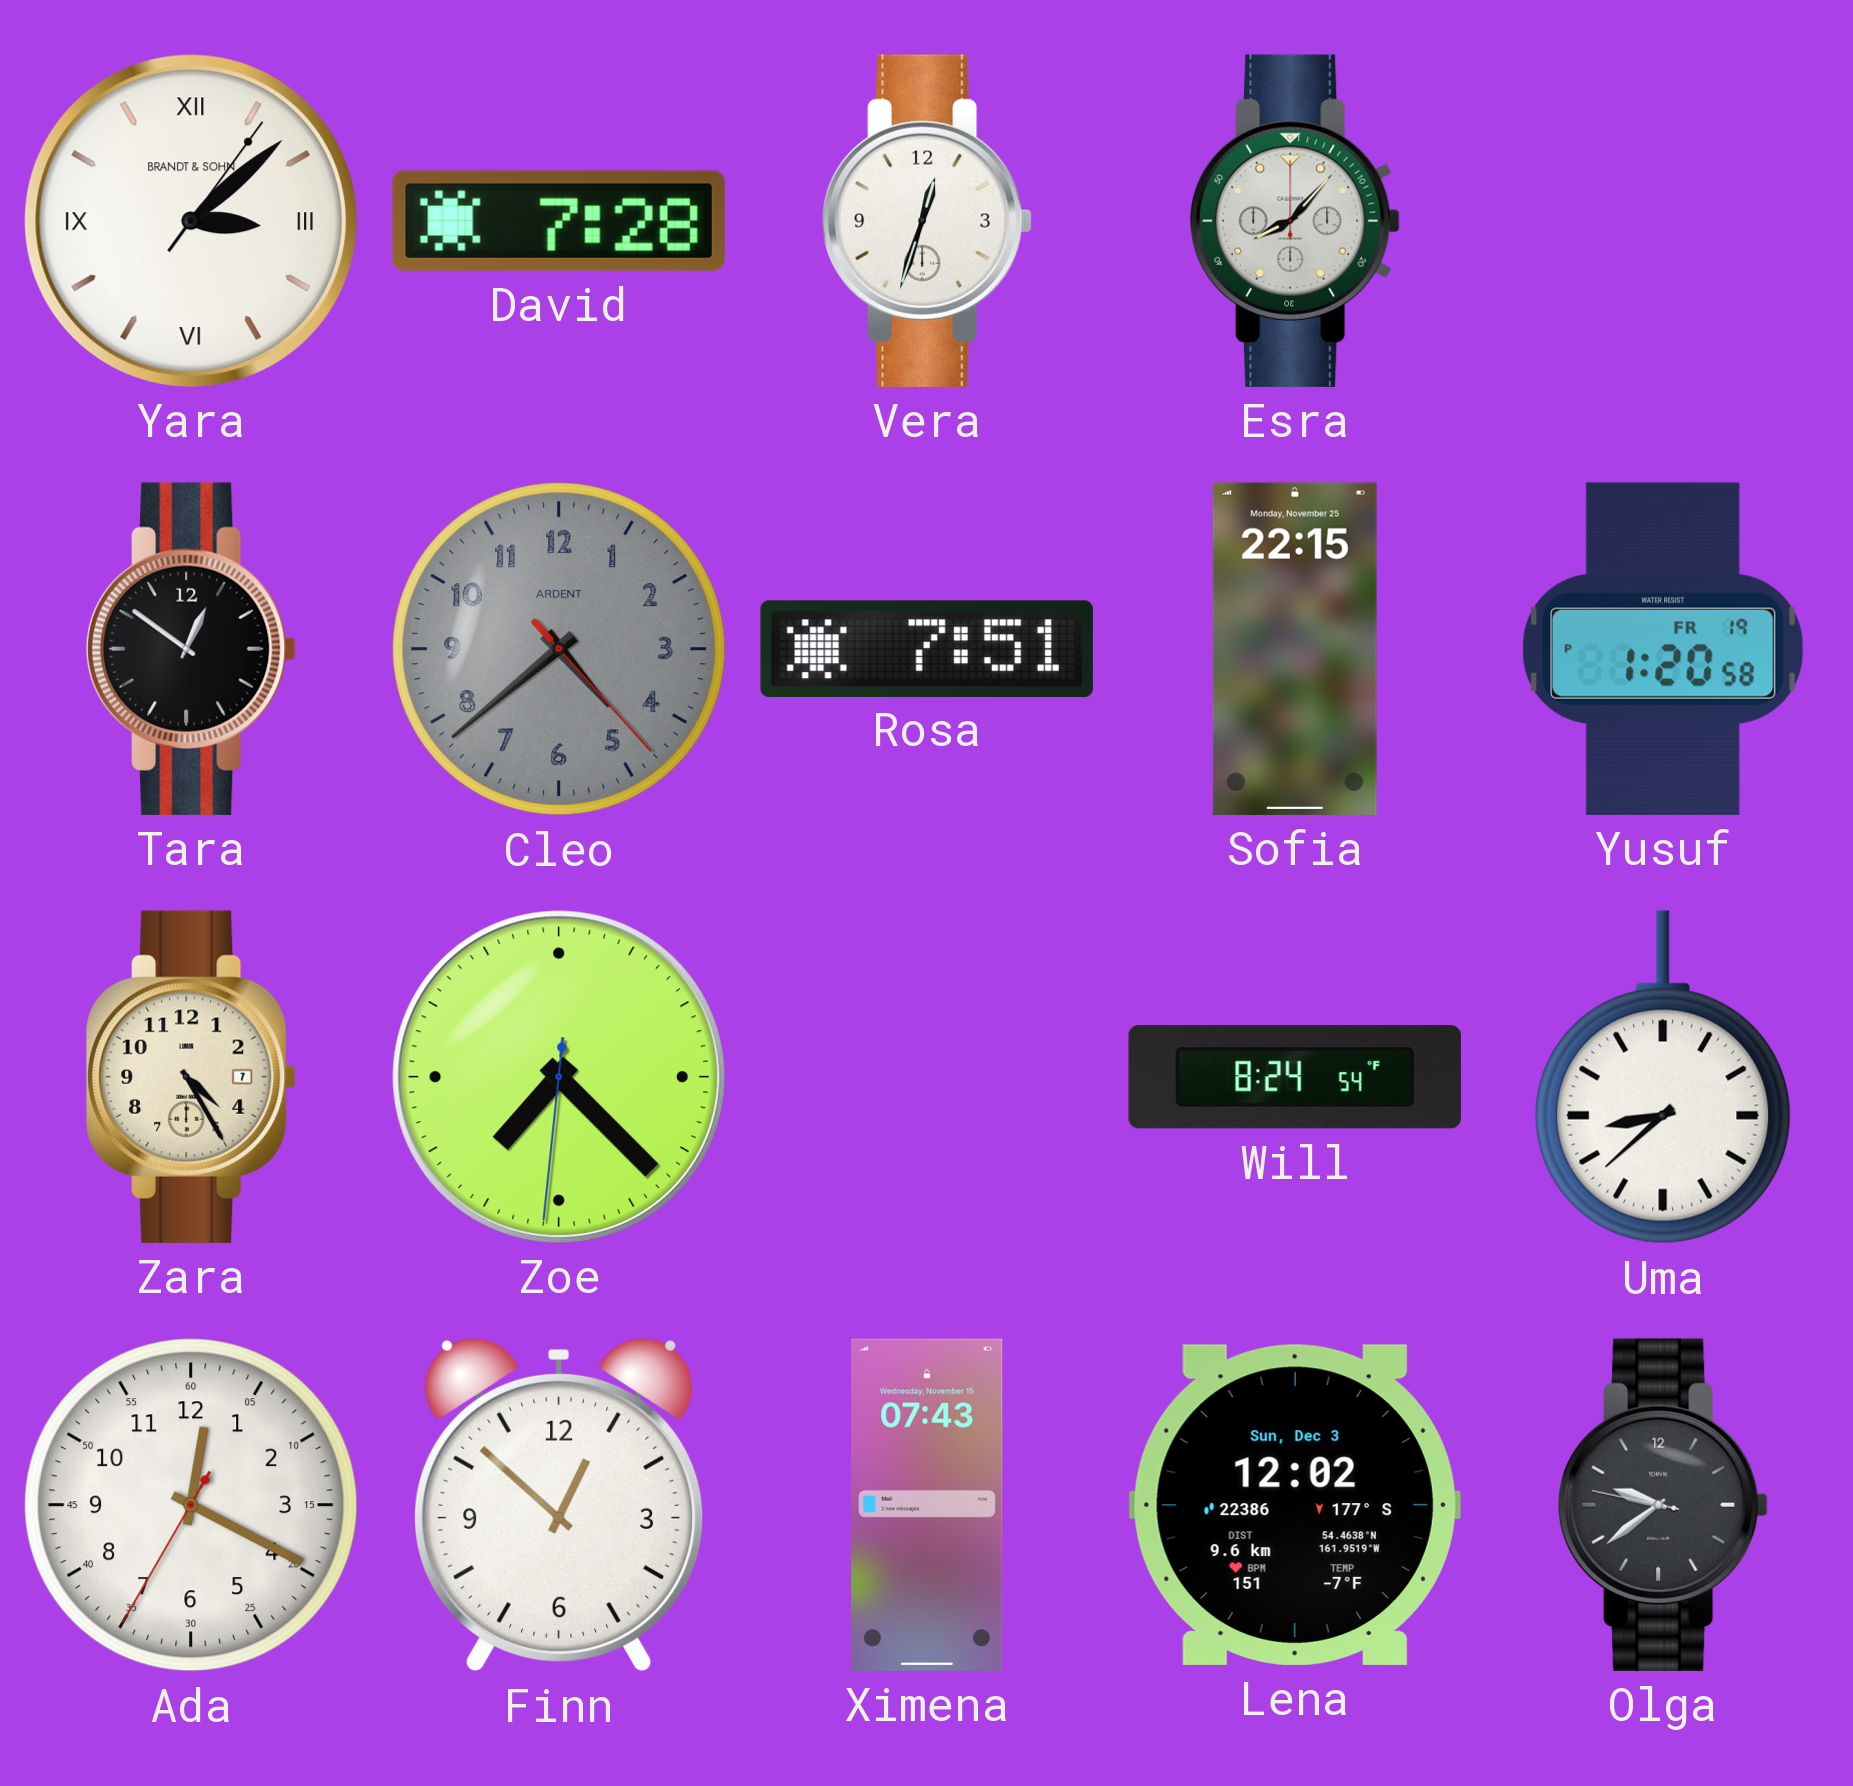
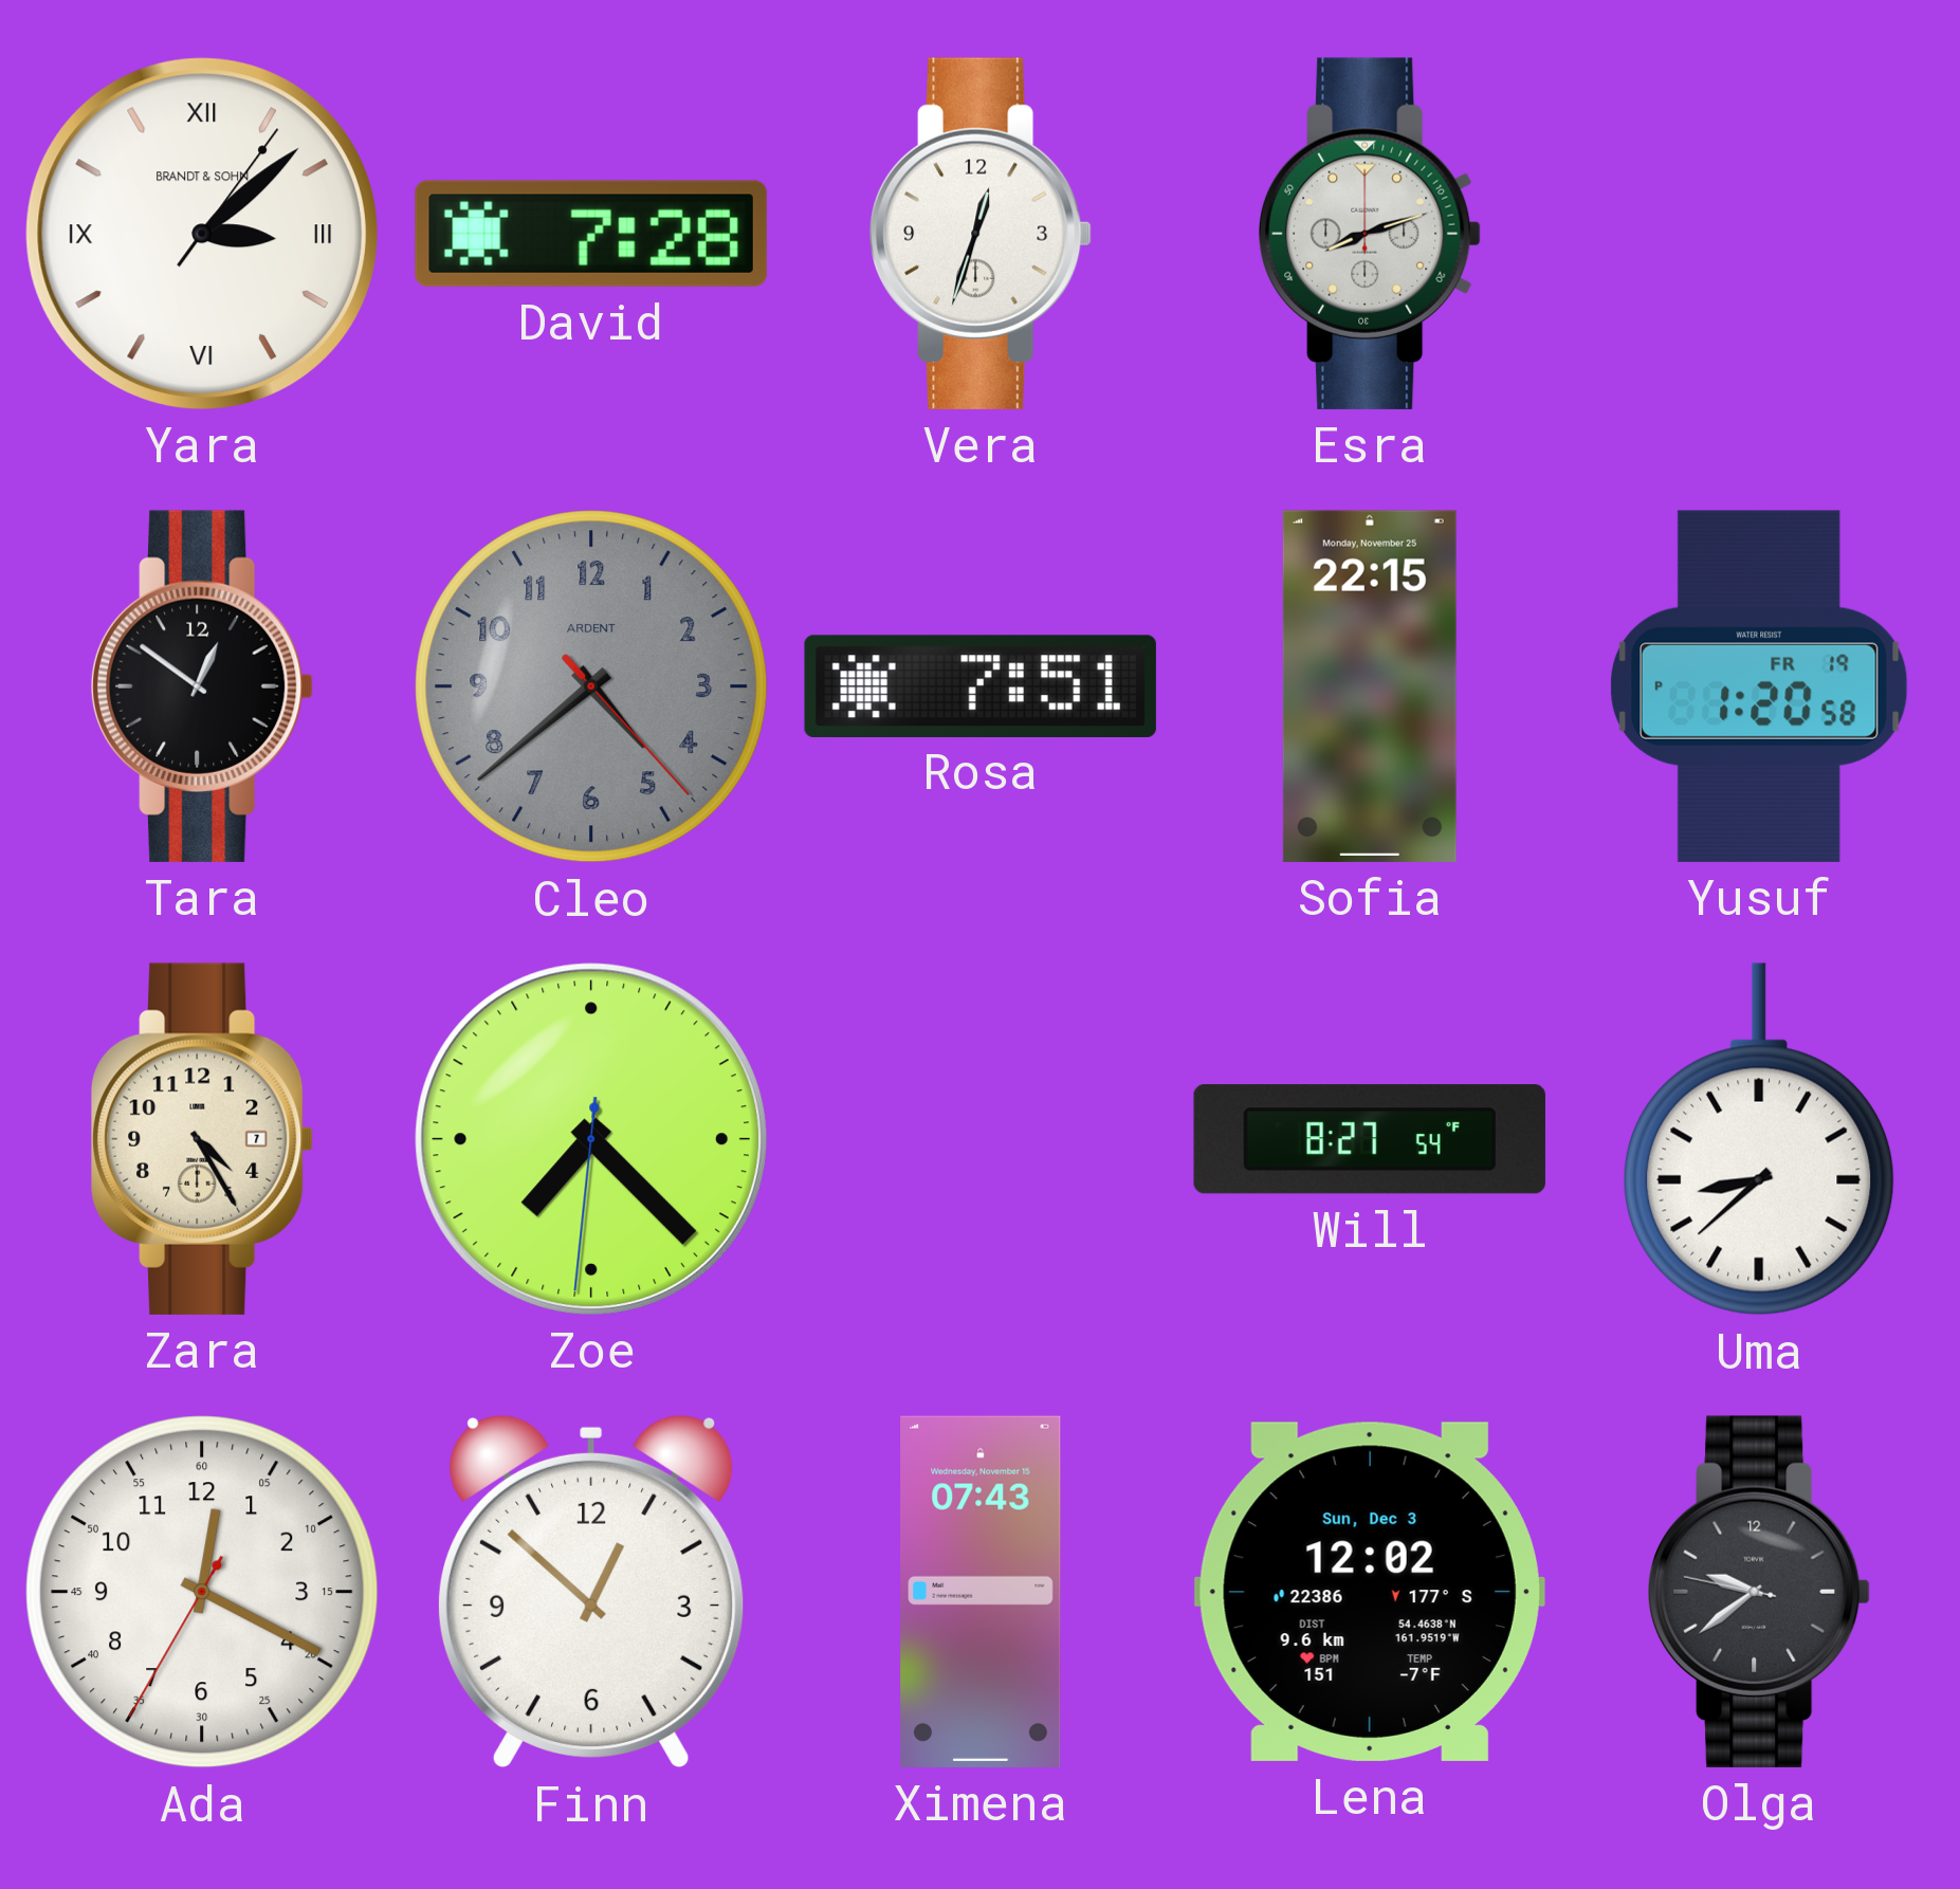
Esra: 8:07 -> 8:12 (1371, 234)
Will: 8:24 -> 8:27 (1370, 1139)
